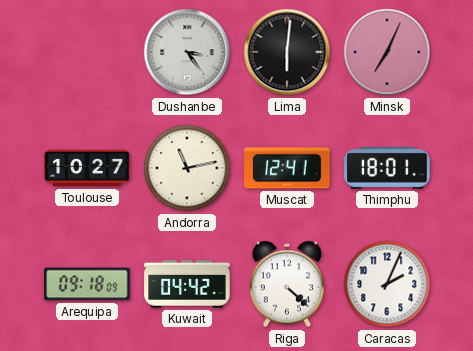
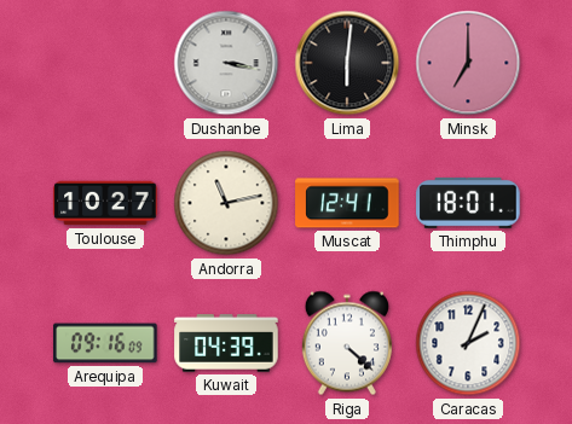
Dushanbe: 3:24 -> 3:17 (226, 63)
Minsk: 7:04 -> 7:00 (468, 63)
Arequipa: 09:18 -> 09:16 (105, 343)
Kuwait: 04:42 -> 04:39 (226, 343)
